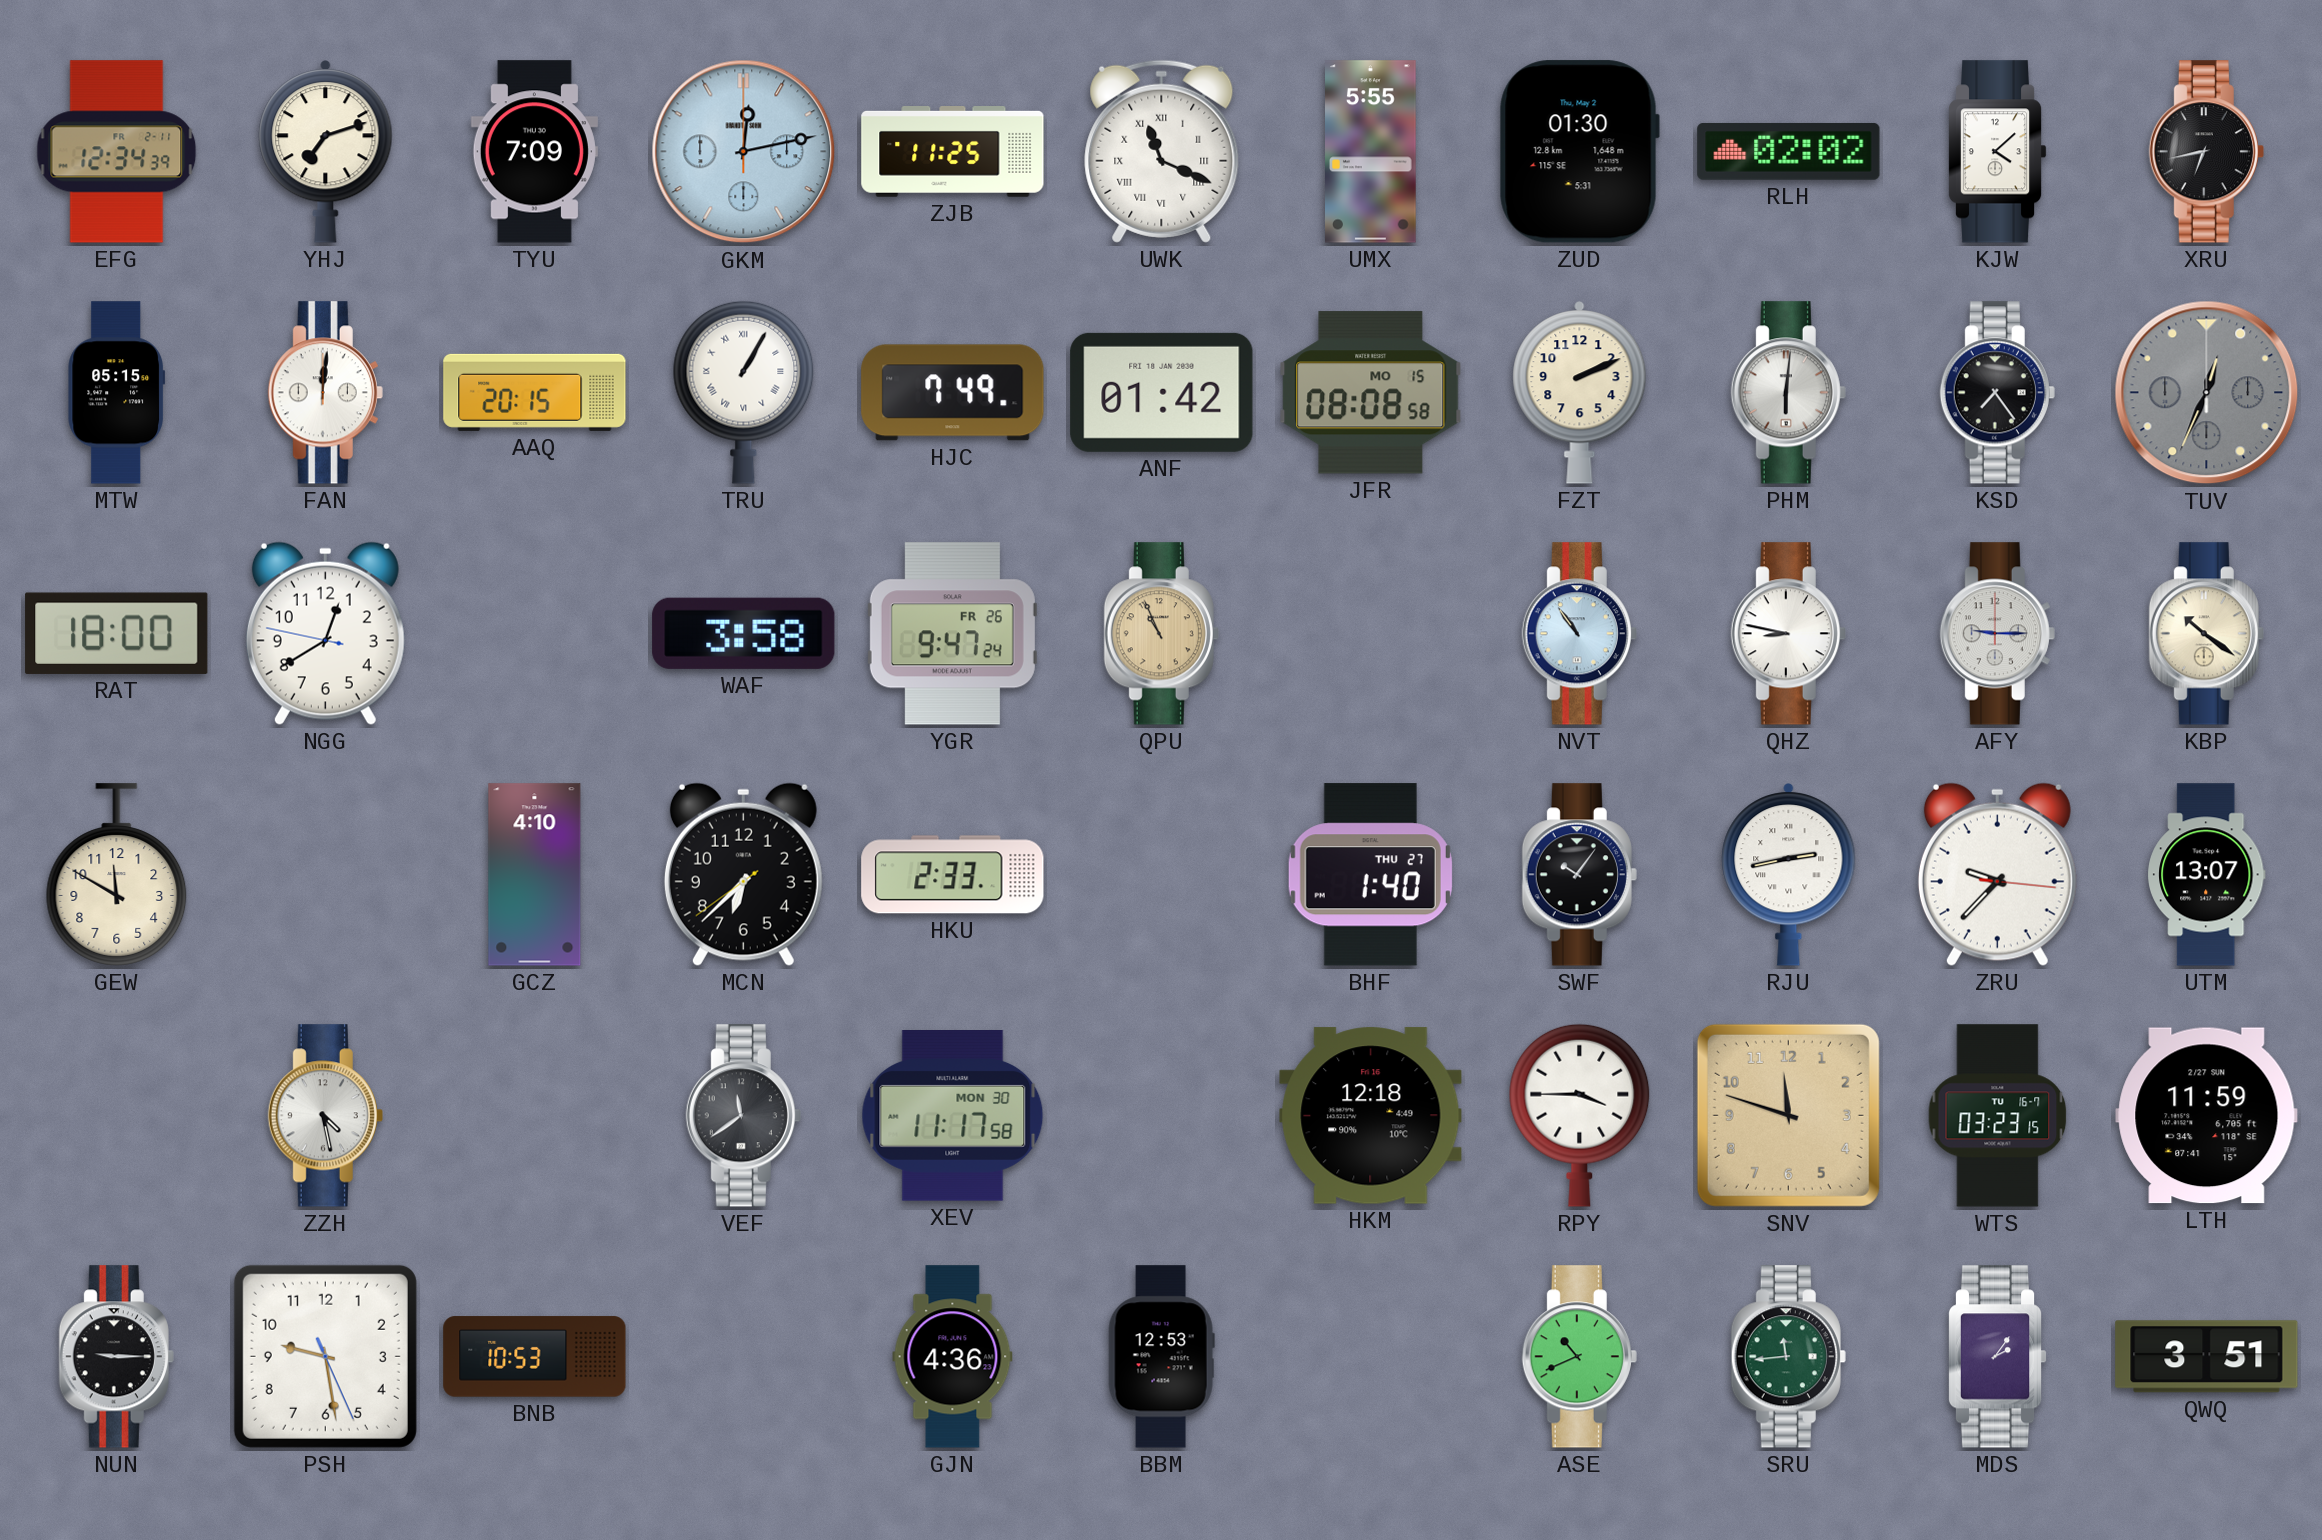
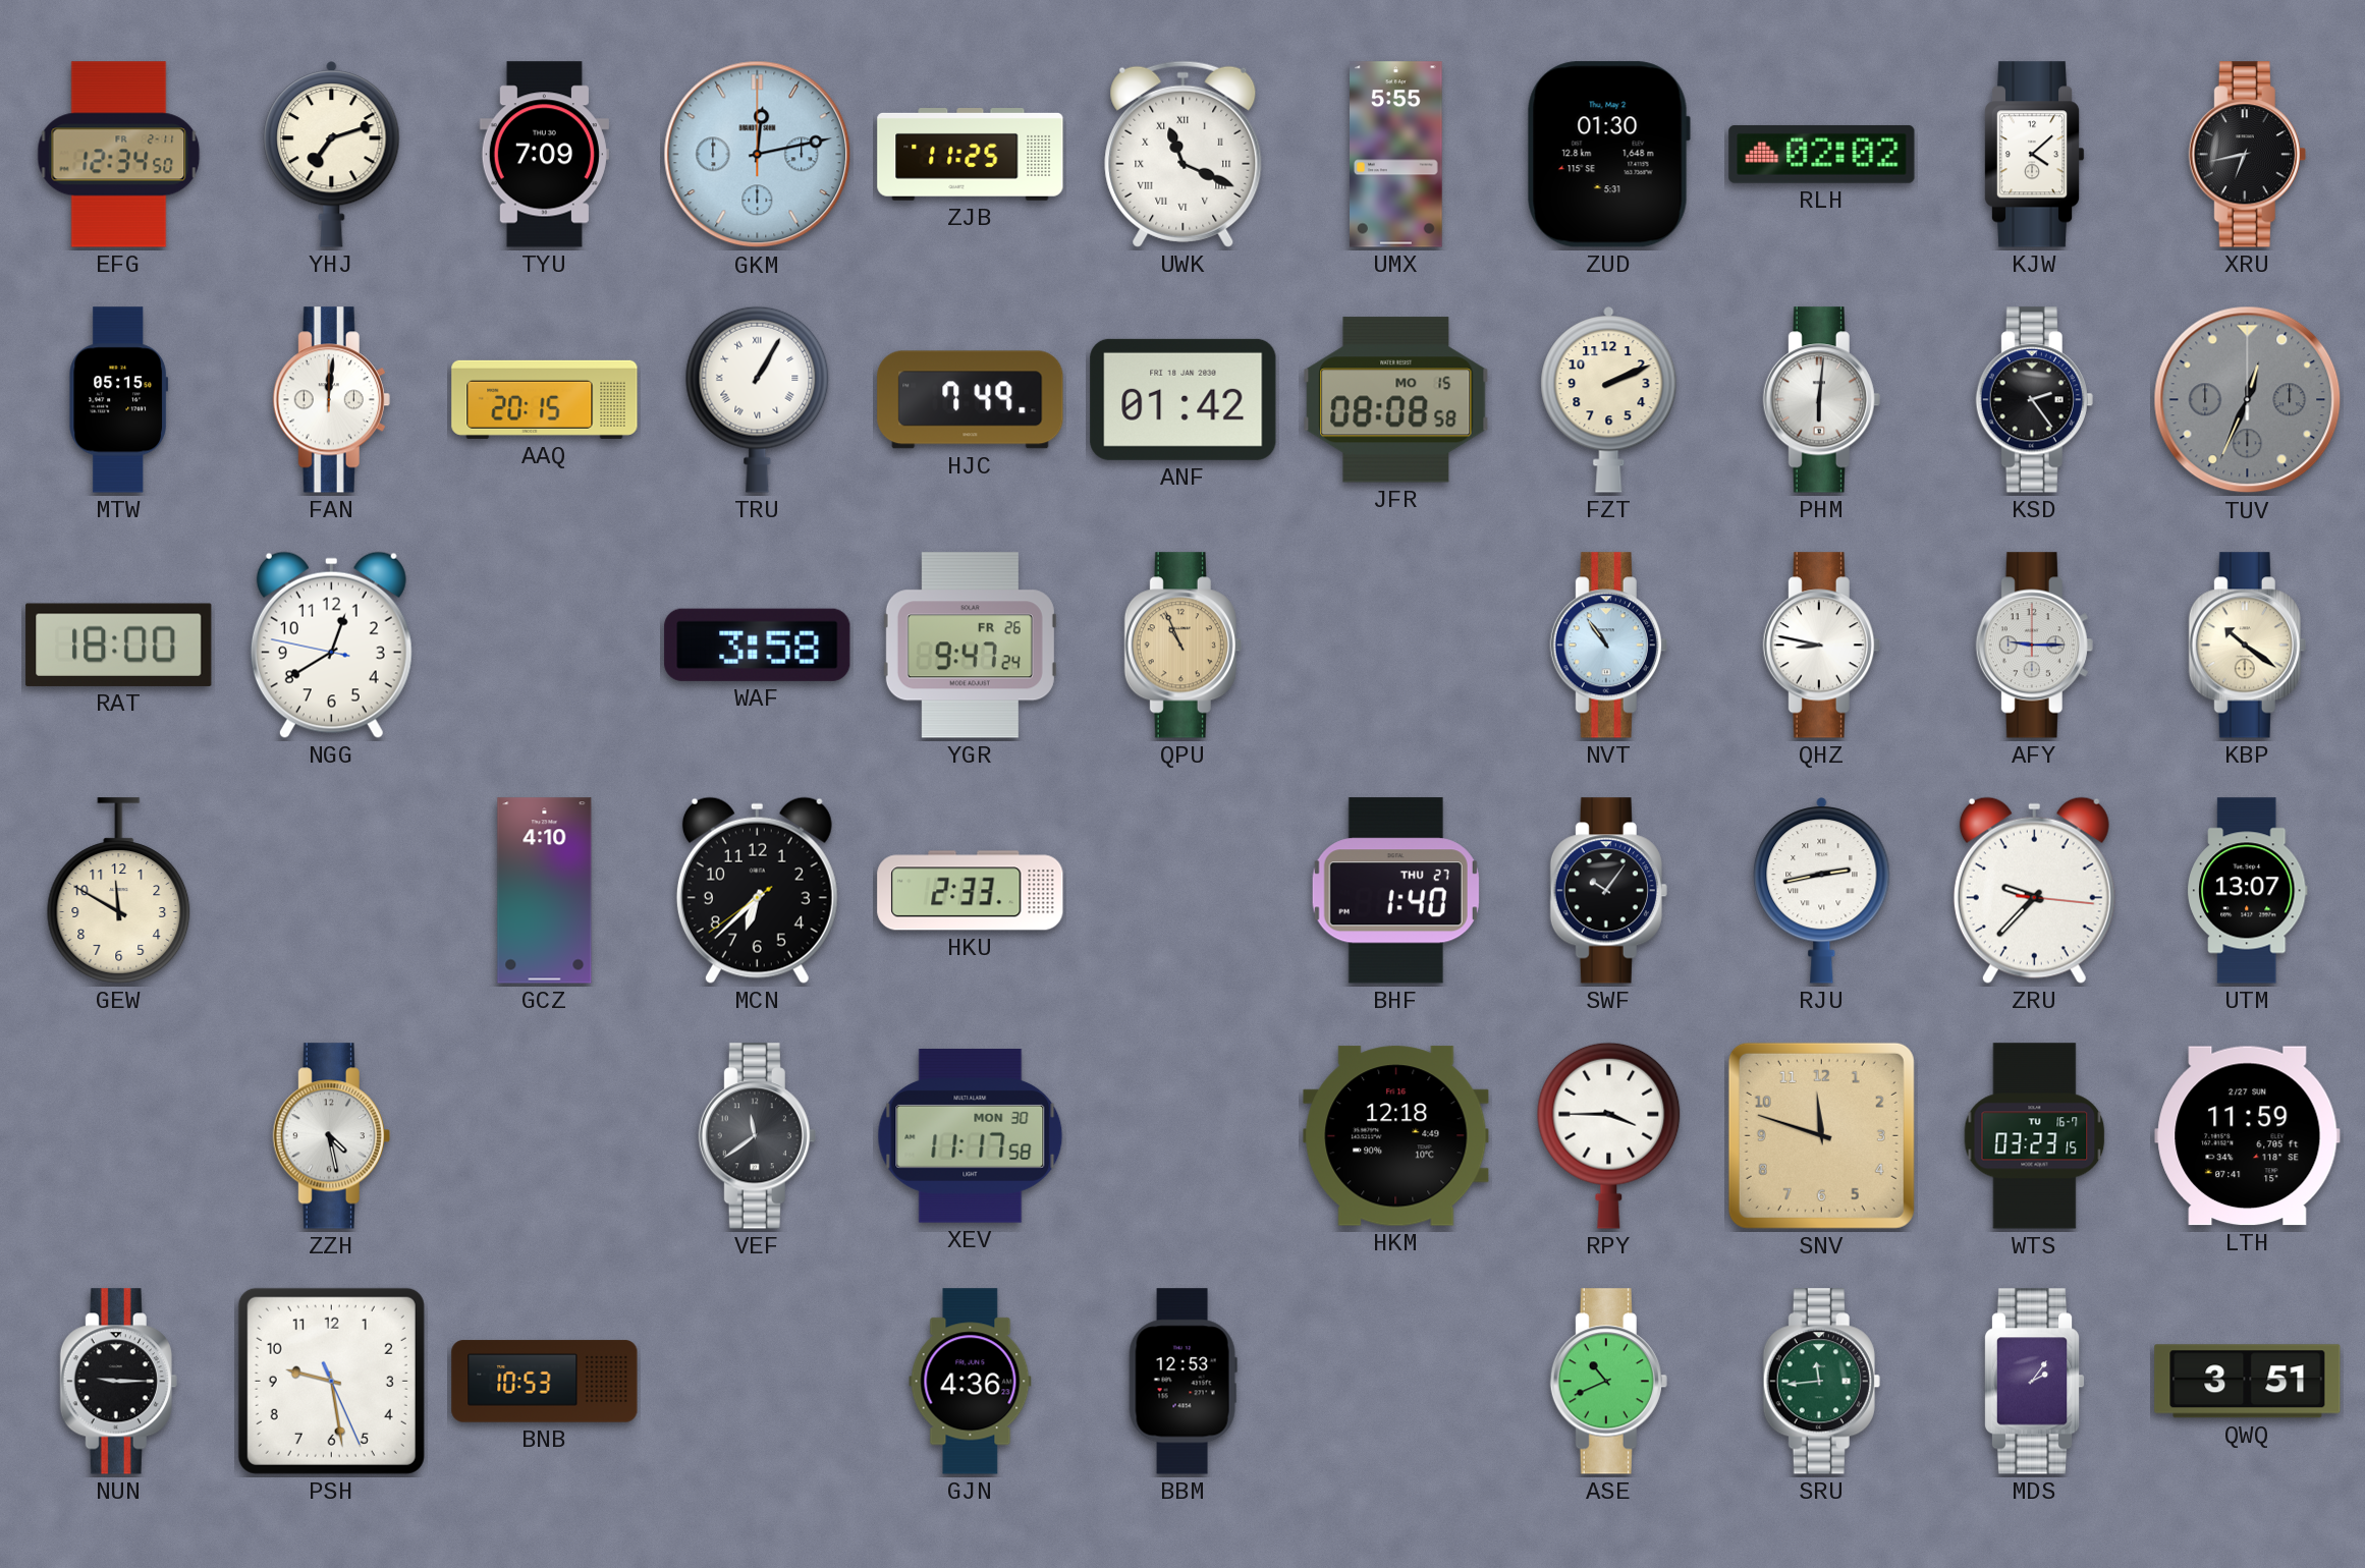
EFG: 12:34:39 -> 12:34:50 (119, 155)
KSD: 7:24 -> 2:24 (2034, 400)
